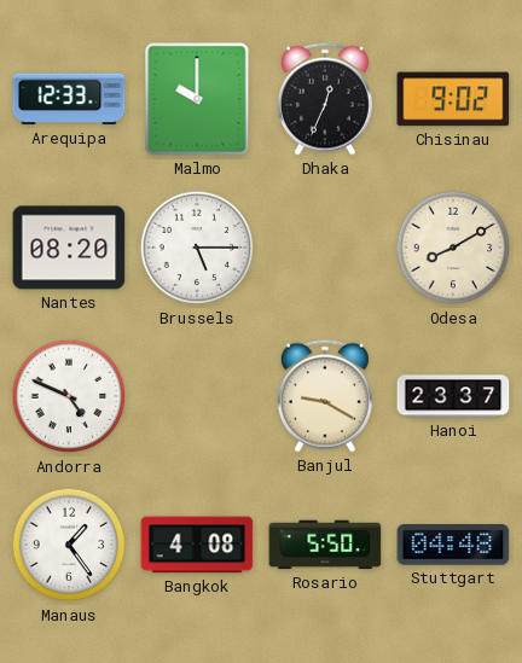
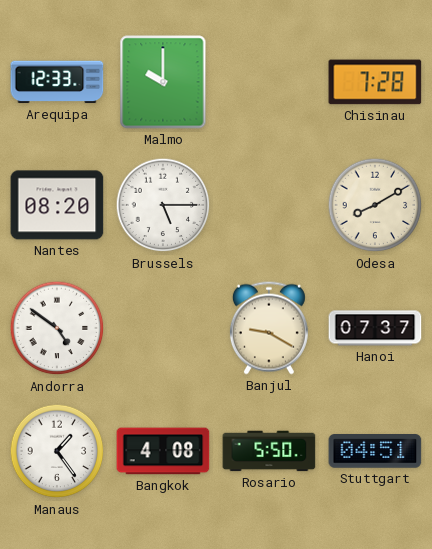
Dhaka: 12:34 -> none (325, 99)
Chisinau: 9:02 -> 7:28 (375, 82)
Andorra: 4:49 -> 4:51 (57, 328)
Hanoi: 23:37 -> 07:37 (375, 328)
Stuttgart: 04:48 -> 04:51 (375, 452)
